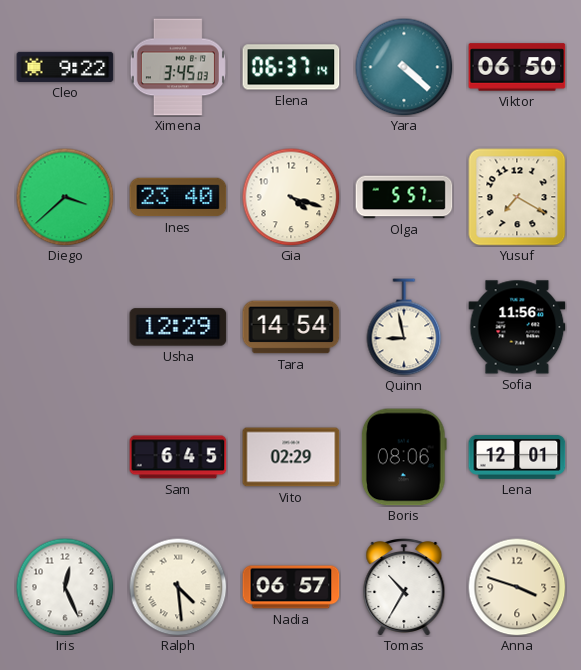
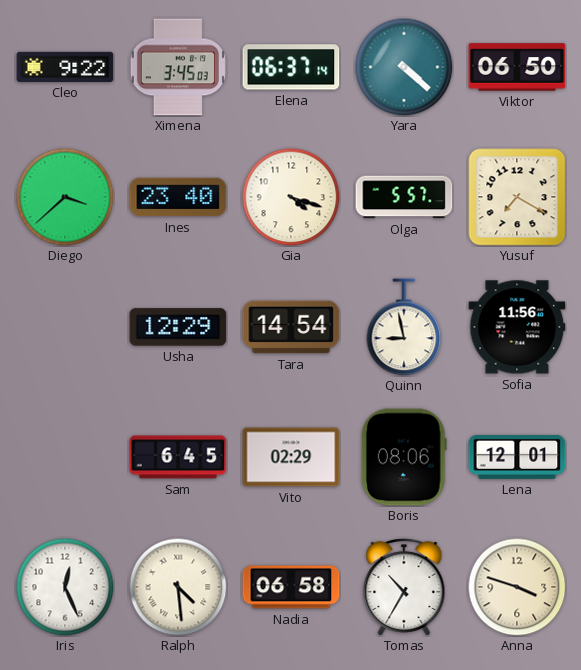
Nadia: 06:57 -> 06:58 (291, 587)
